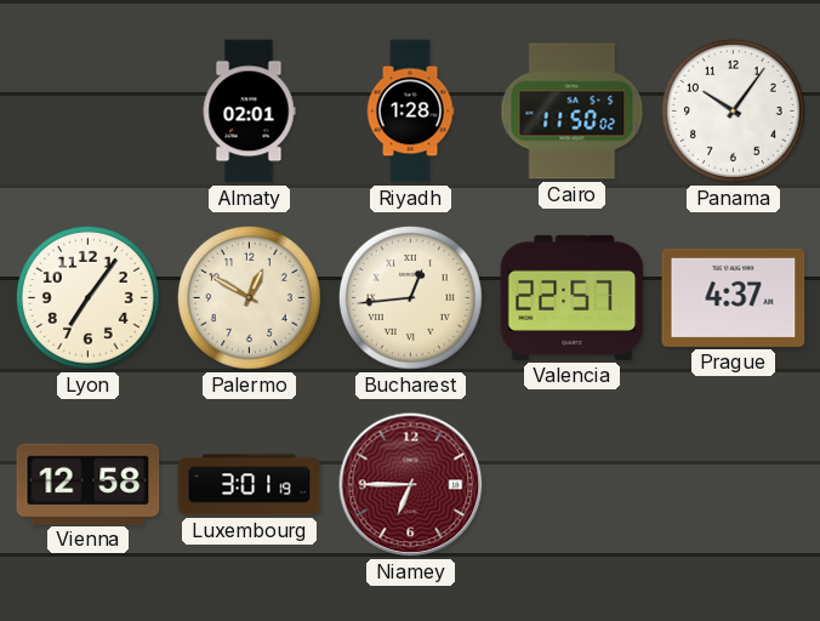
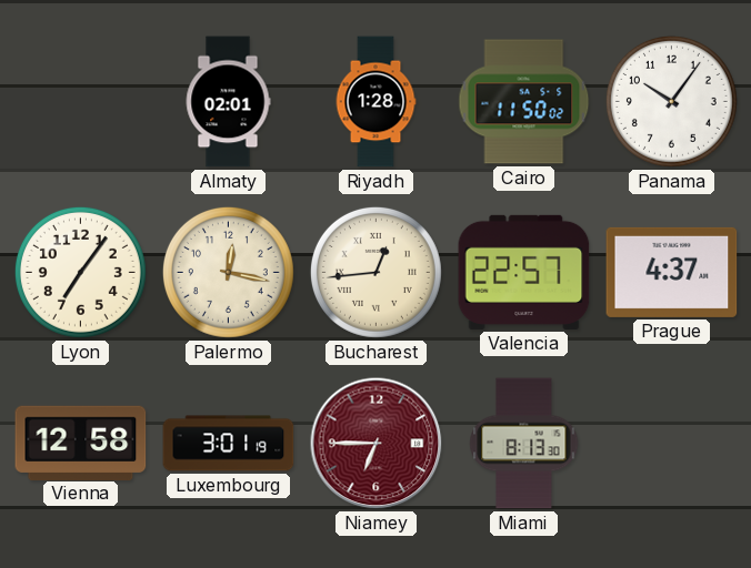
Palermo: 12:50 -> 12:17 (228, 272)
Miami: none -> 8:13 (524, 444)
